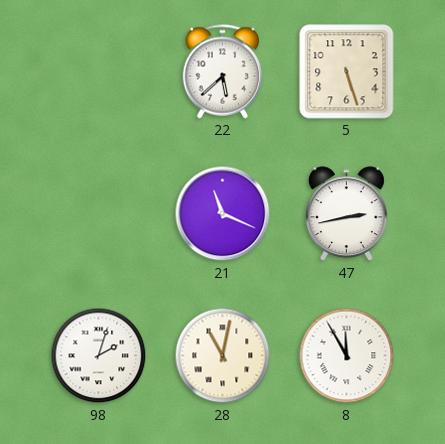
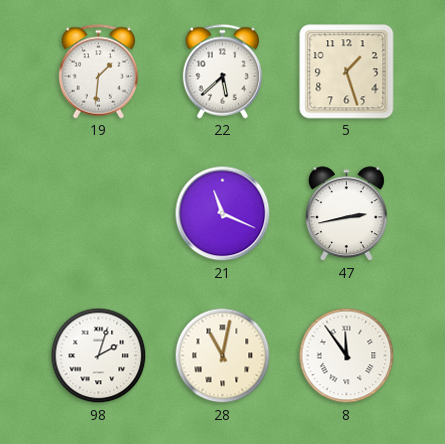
19: none -> 1:31 (99, 72)
5: 5:27 -> 1:27 (347, 72)
8: 11:55 -> 11:54 (347, 356)
